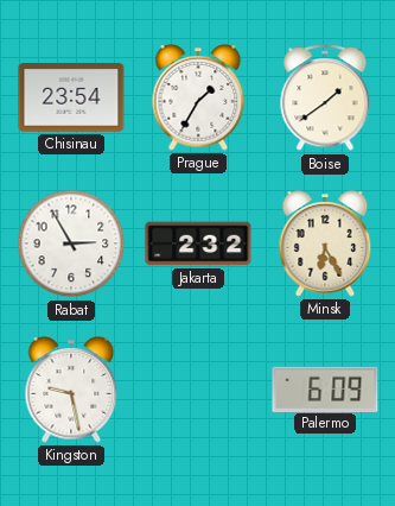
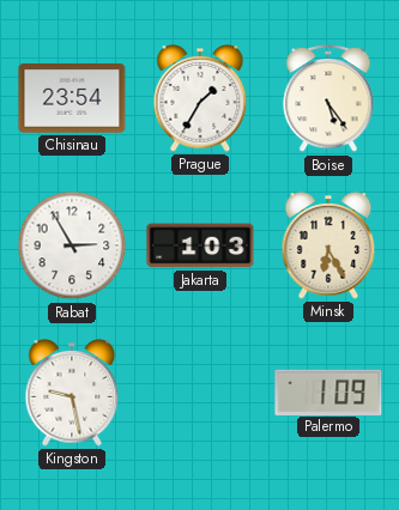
Boise: 1:39 -> 5:24 (328, 99)
Jakarta: 2:32 -> 1:03 (200, 245)
Palermo: 6:09 -> 1:09 (328, 391)
